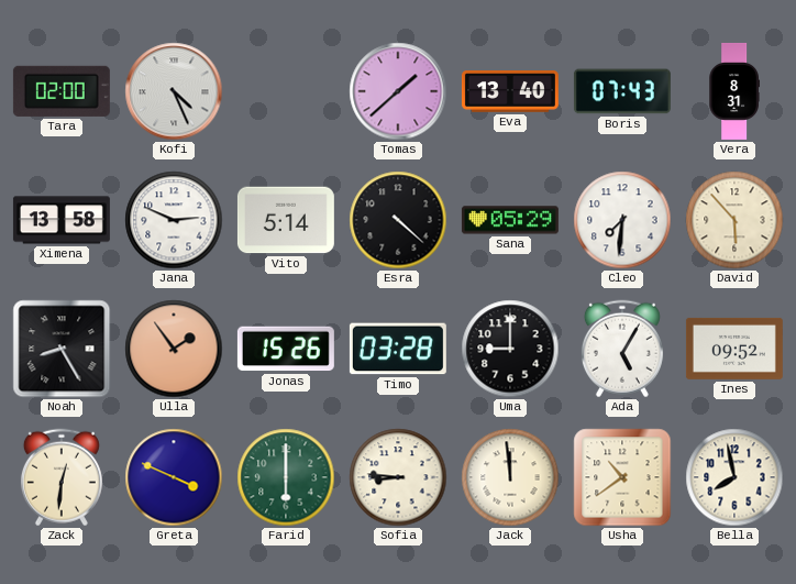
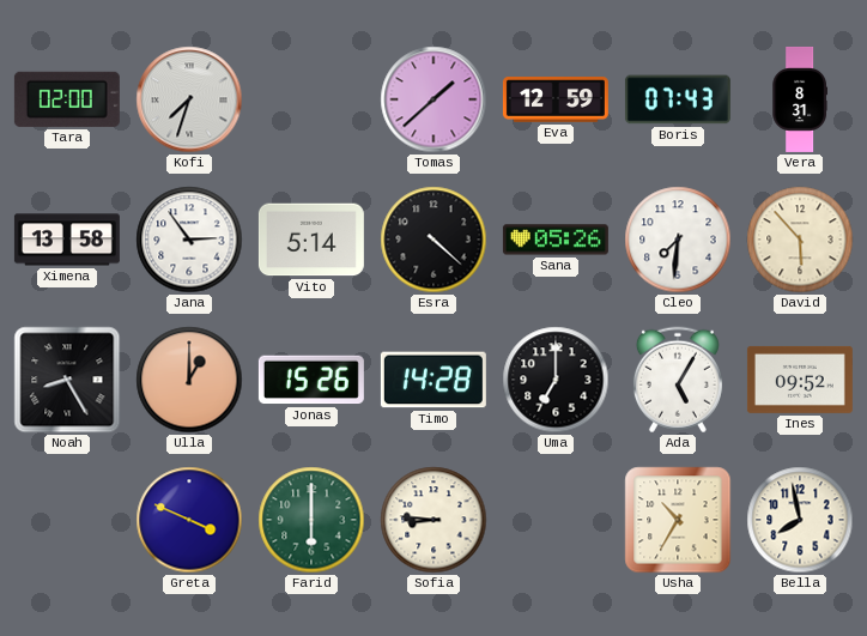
Kofi: 4:26 -> 7:33 (189, 99)
Eva: 13:40 -> 12:59 (556, 101)
Jana: 2:49 -> 2:54 (189, 240)
Sana: 05:29 -> 05:26 (556, 240)
Ulla: 1:54 -> 1:00 (189, 380)
Timo: 03:28 -> 14:28 (433, 380)
Uma: 9:00 -> 7:00 (556, 380)
Zack: 12:31 -> none (62, 477)
Jack: 11:59 -> none (510, 477)
Usha: 10:39 -> 10:35 (678, 520)
